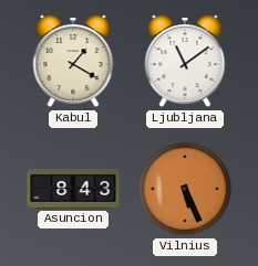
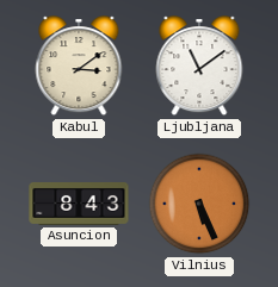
Kabul: 1:20 -> 3:09 (79, 67)
